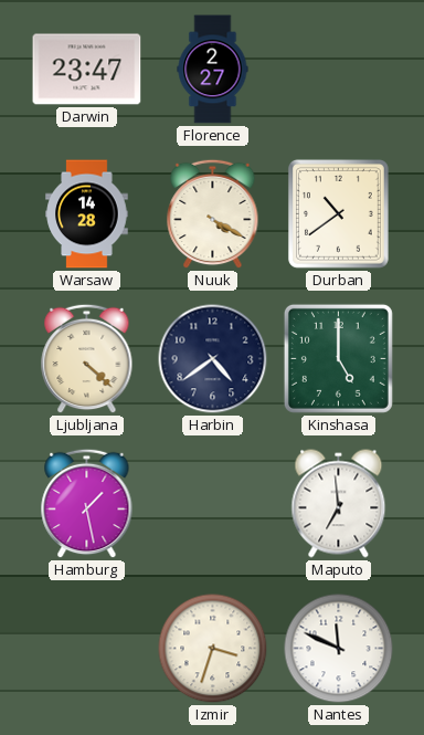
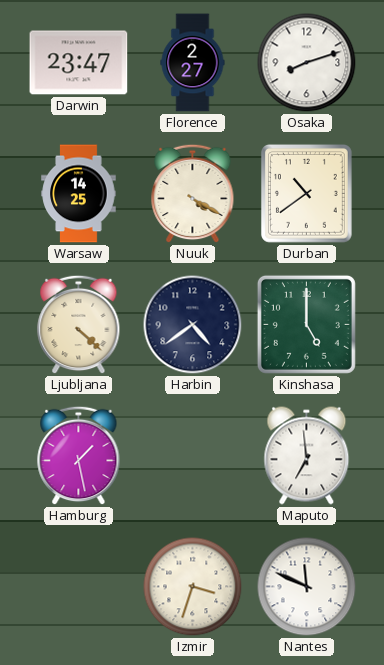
Osaka: none -> 8:12 (307, 63)
Warsaw: 14:28 -> 14:25 (79, 194)
